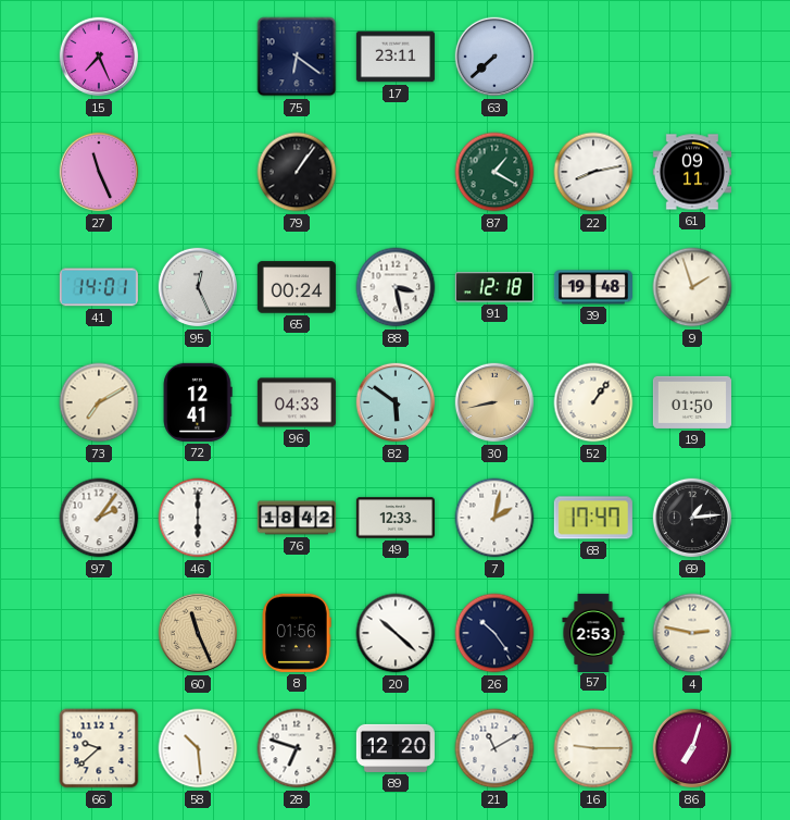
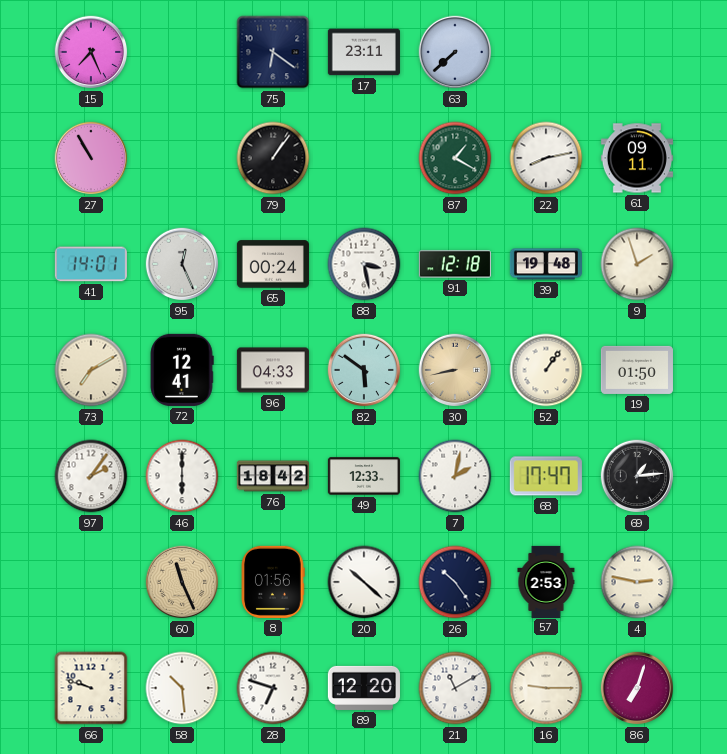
27: 11:26 -> 10:55 (91, 158)
66: 9:38 -> 9:48 (91, 688)
